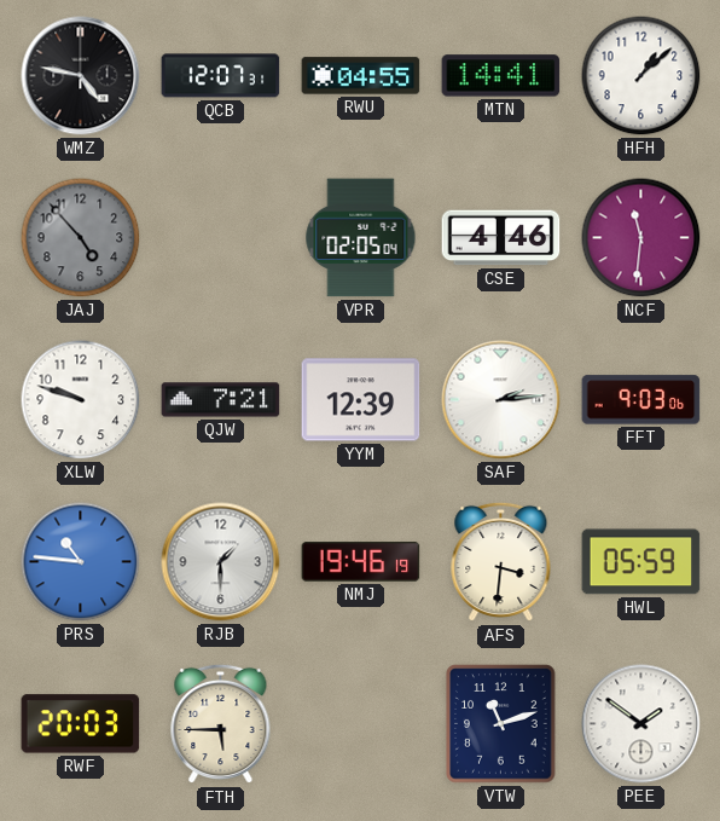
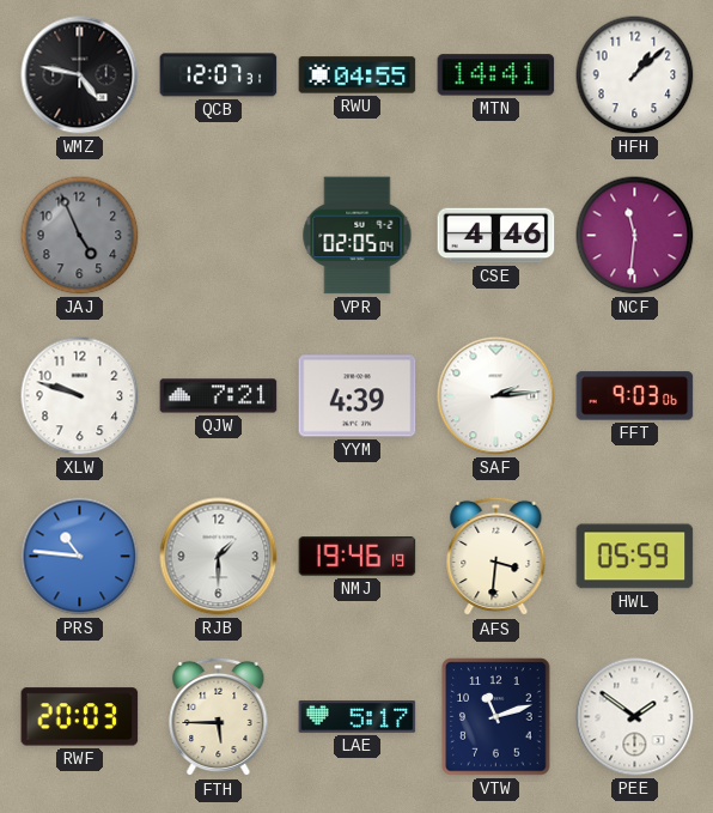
JAJ: 4:53 -> 4:56 (80, 236)
YYM: 12:39 -> 4:39 (358, 396)
LAE: none -> 5:17 (358, 717)
